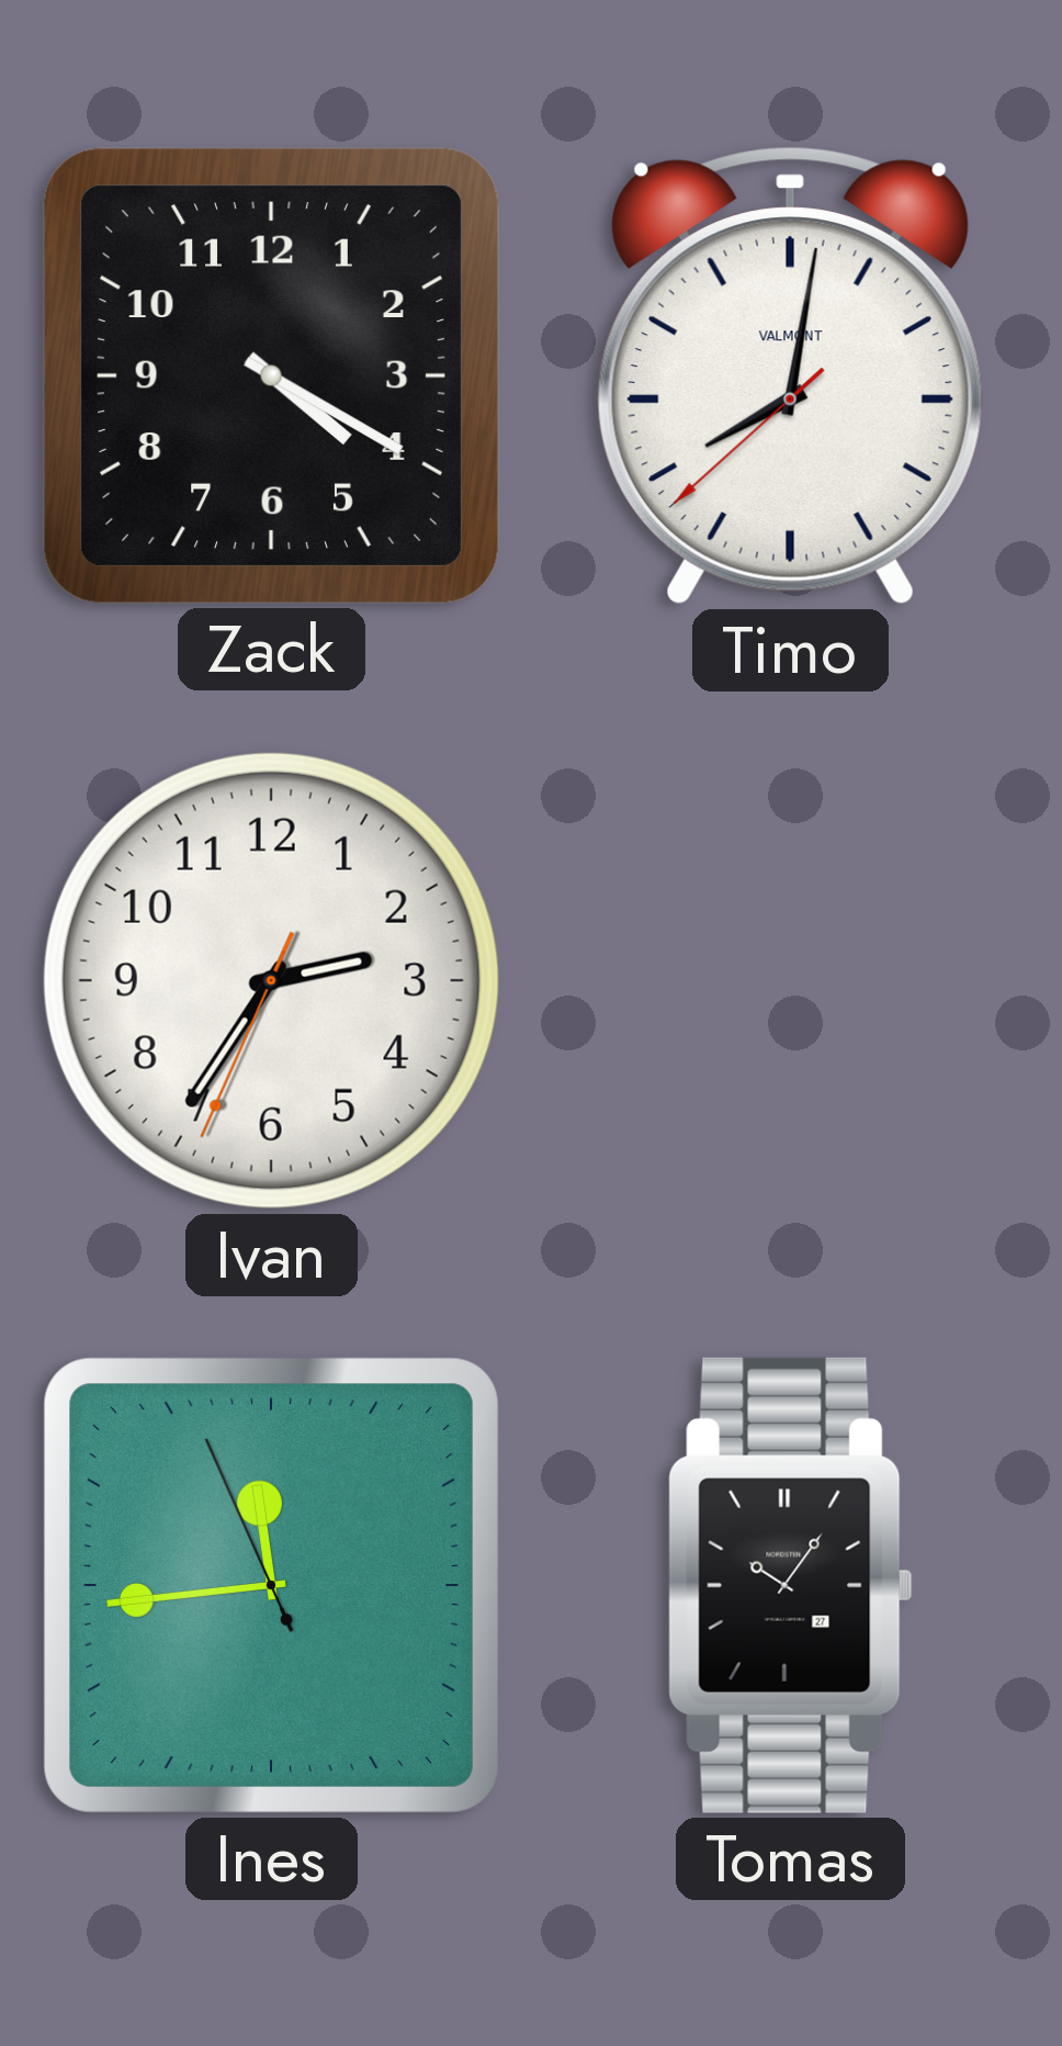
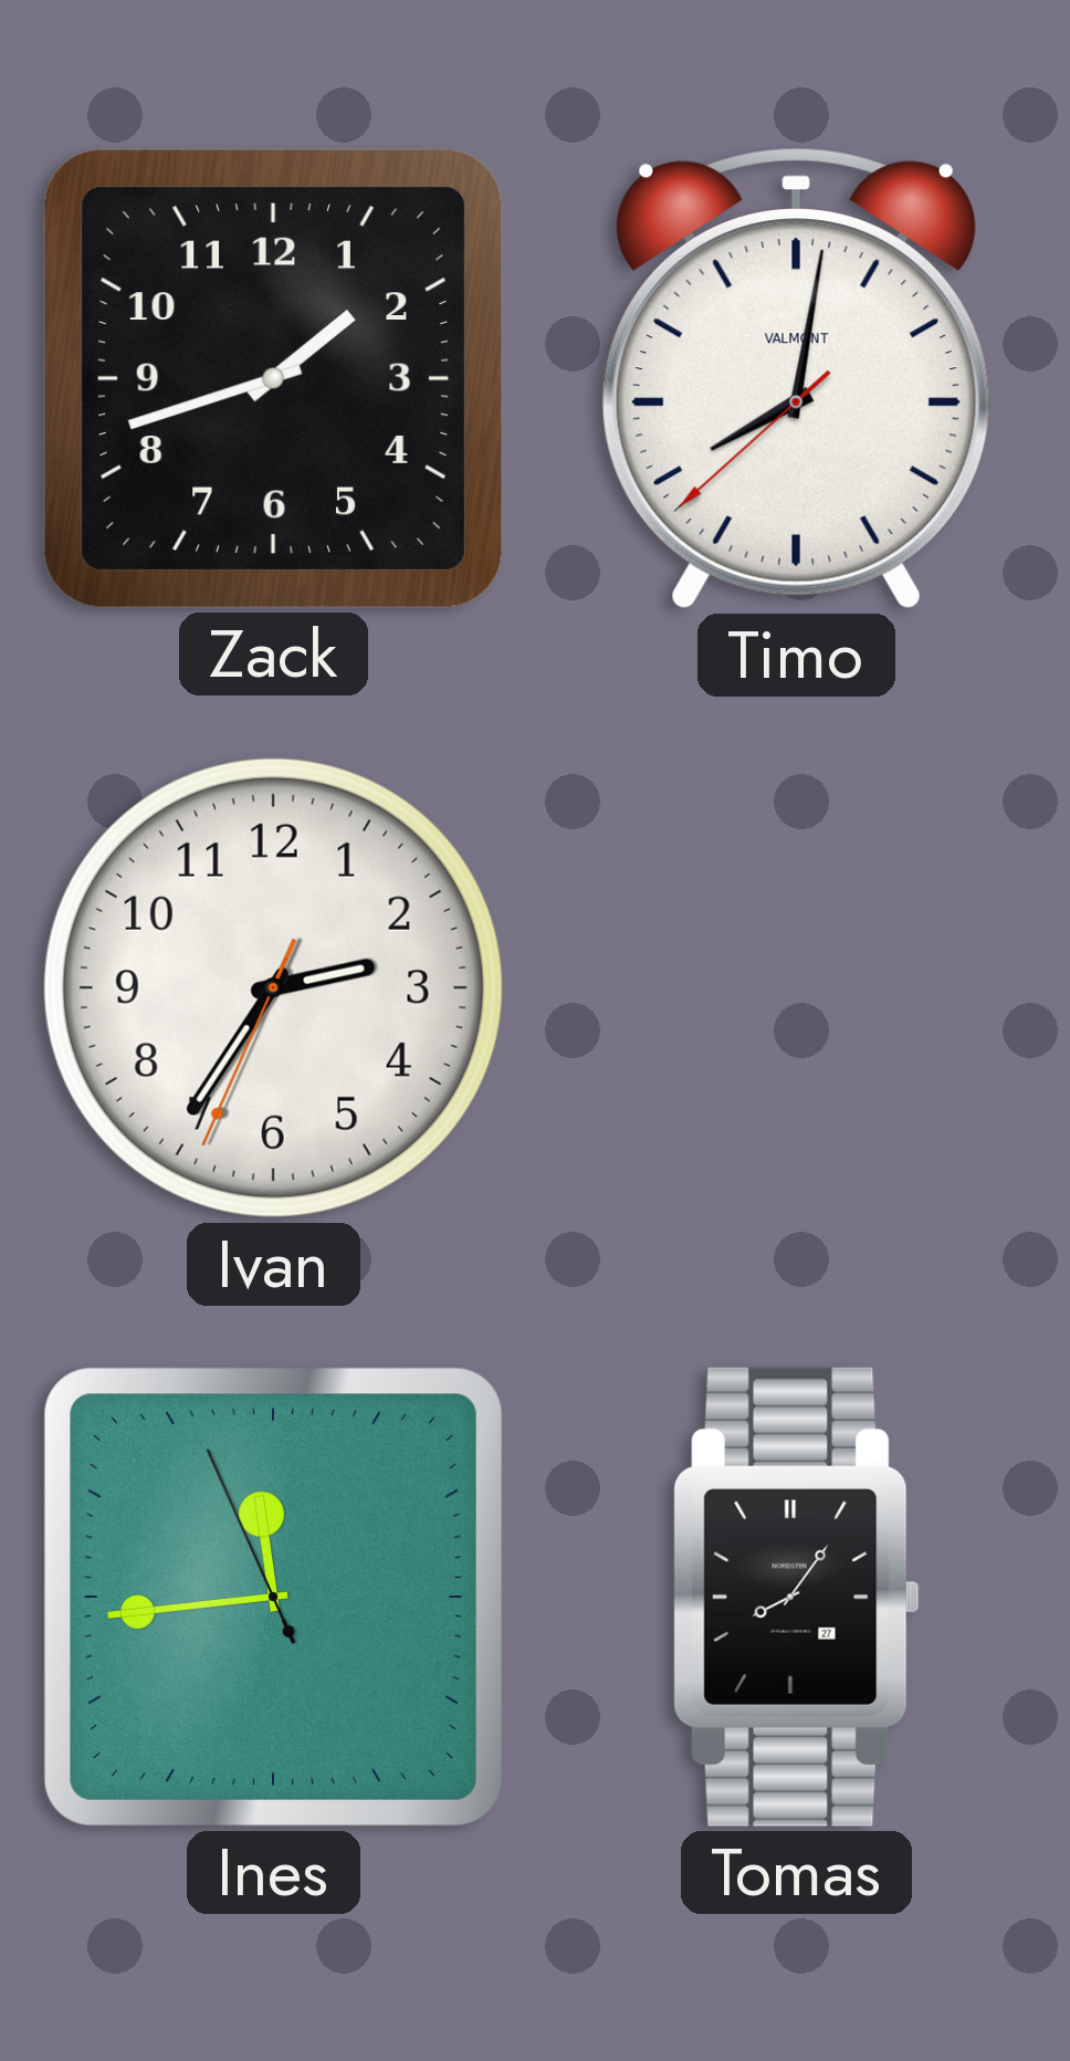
Zack: 4:20 -> 1:42 (273, 378)
Tomas: 10:06 -> 8:06 (797, 1597)
